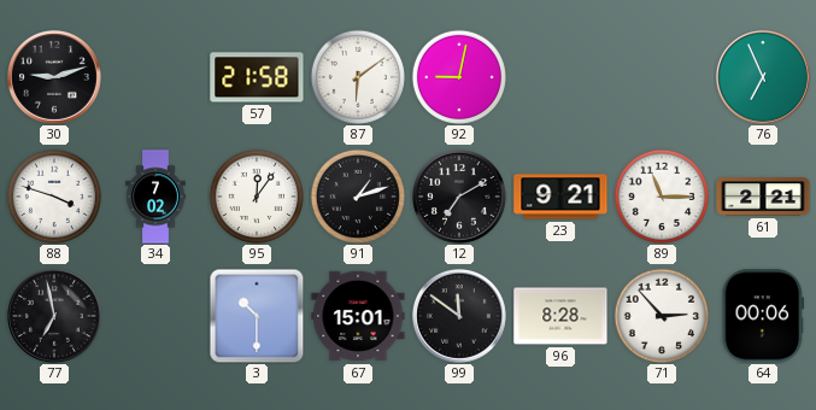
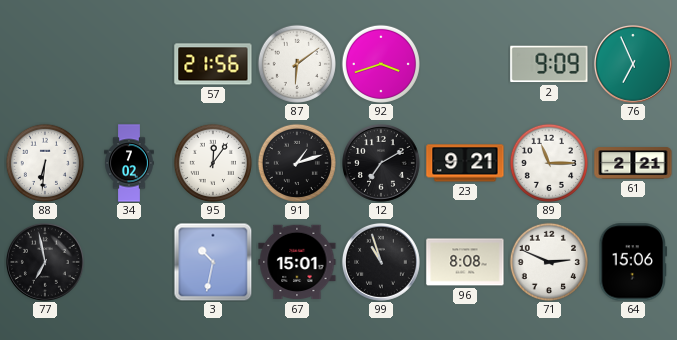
30: 9:12 -> none (54, 77)
57: 21:58 -> 21:56 (213, 64)
92: 9:02 -> 3:42 (381, 64)
2: none -> 9:09 (549, 64)
88: 3:48 -> 6:31 (45, 163)
3: 10:30 -> 10:32 (213, 262)
99: 11:51 -> 10:57 (381, 262)
96: 8:28 -> 8:08 (465, 262)
71: 2:53 -> 2:49 (549, 262)
64: 00:06 -> 15:06 (633, 262)
